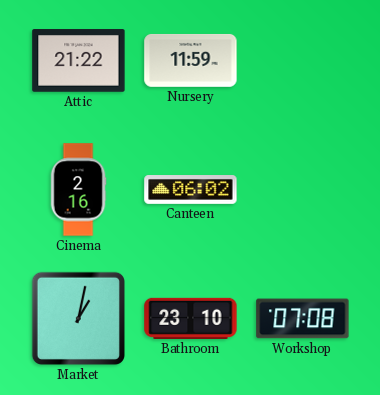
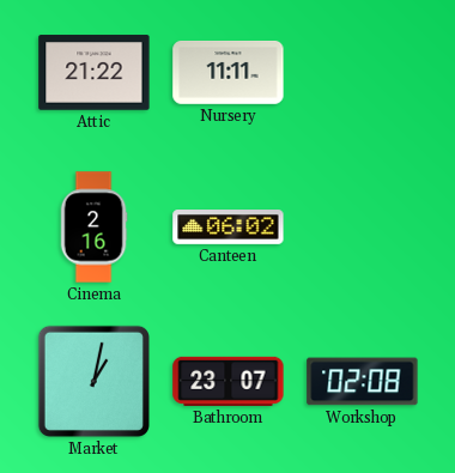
Nursery: 11:59 -> 11:11 (229, 73)
Bathroom: 23:10 -> 23:07 (229, 381)
Workshop: 07:08 -> 02:08 (363, 382)
